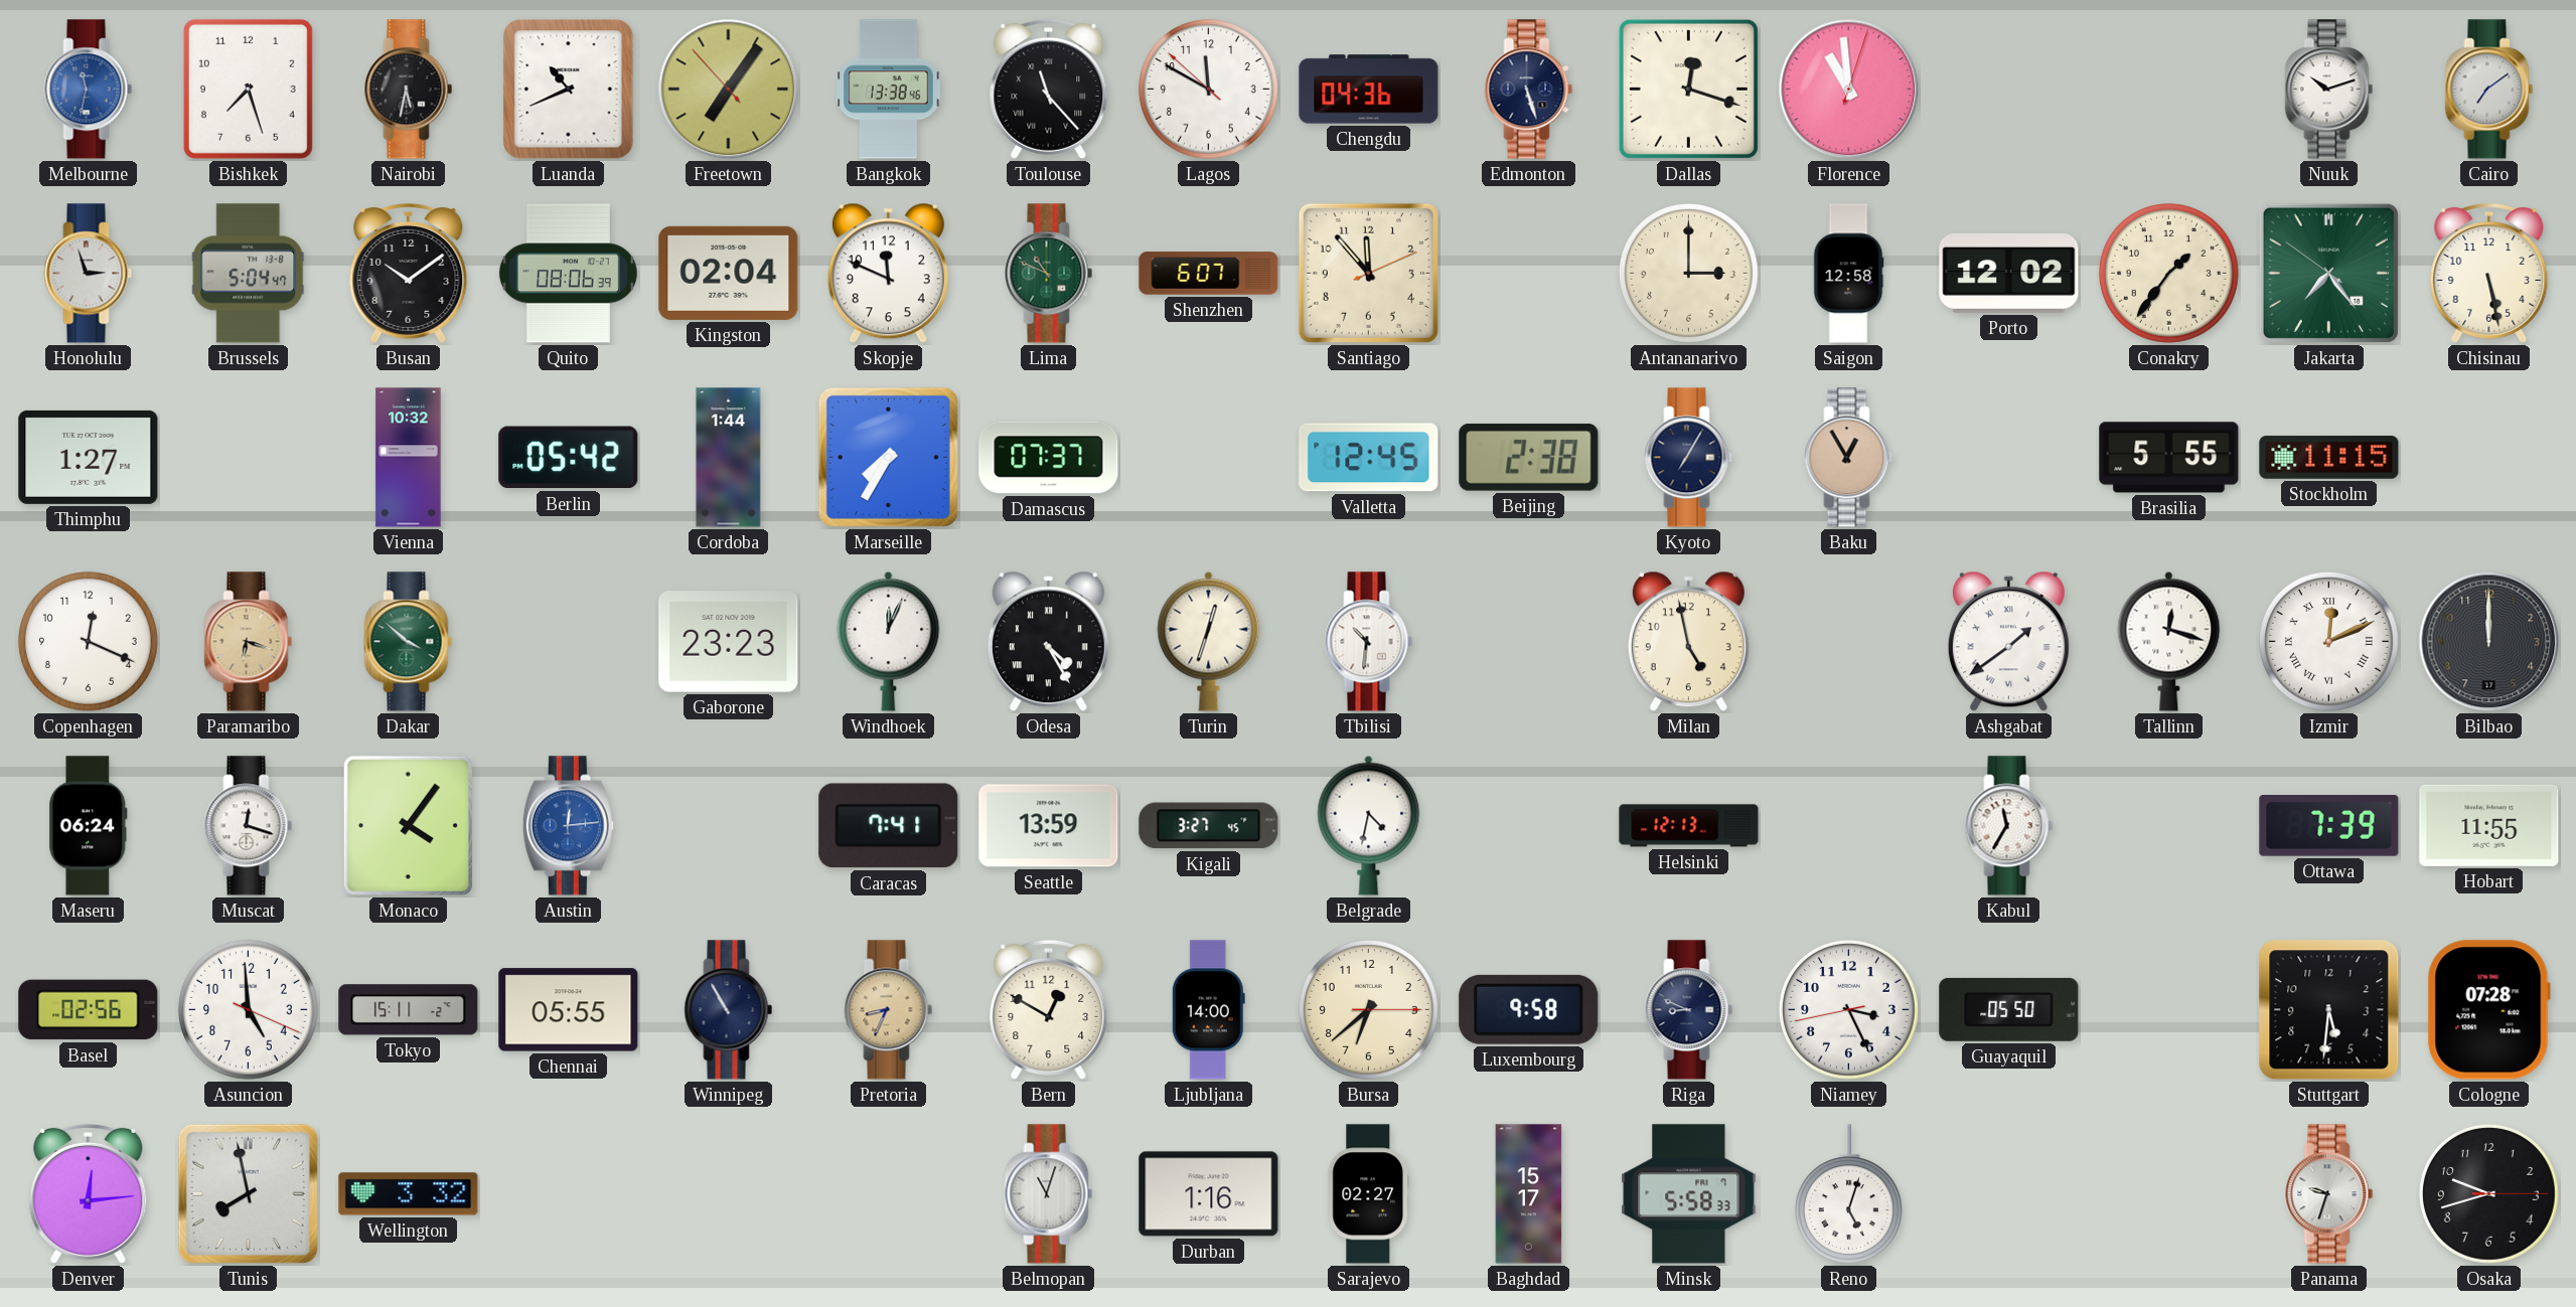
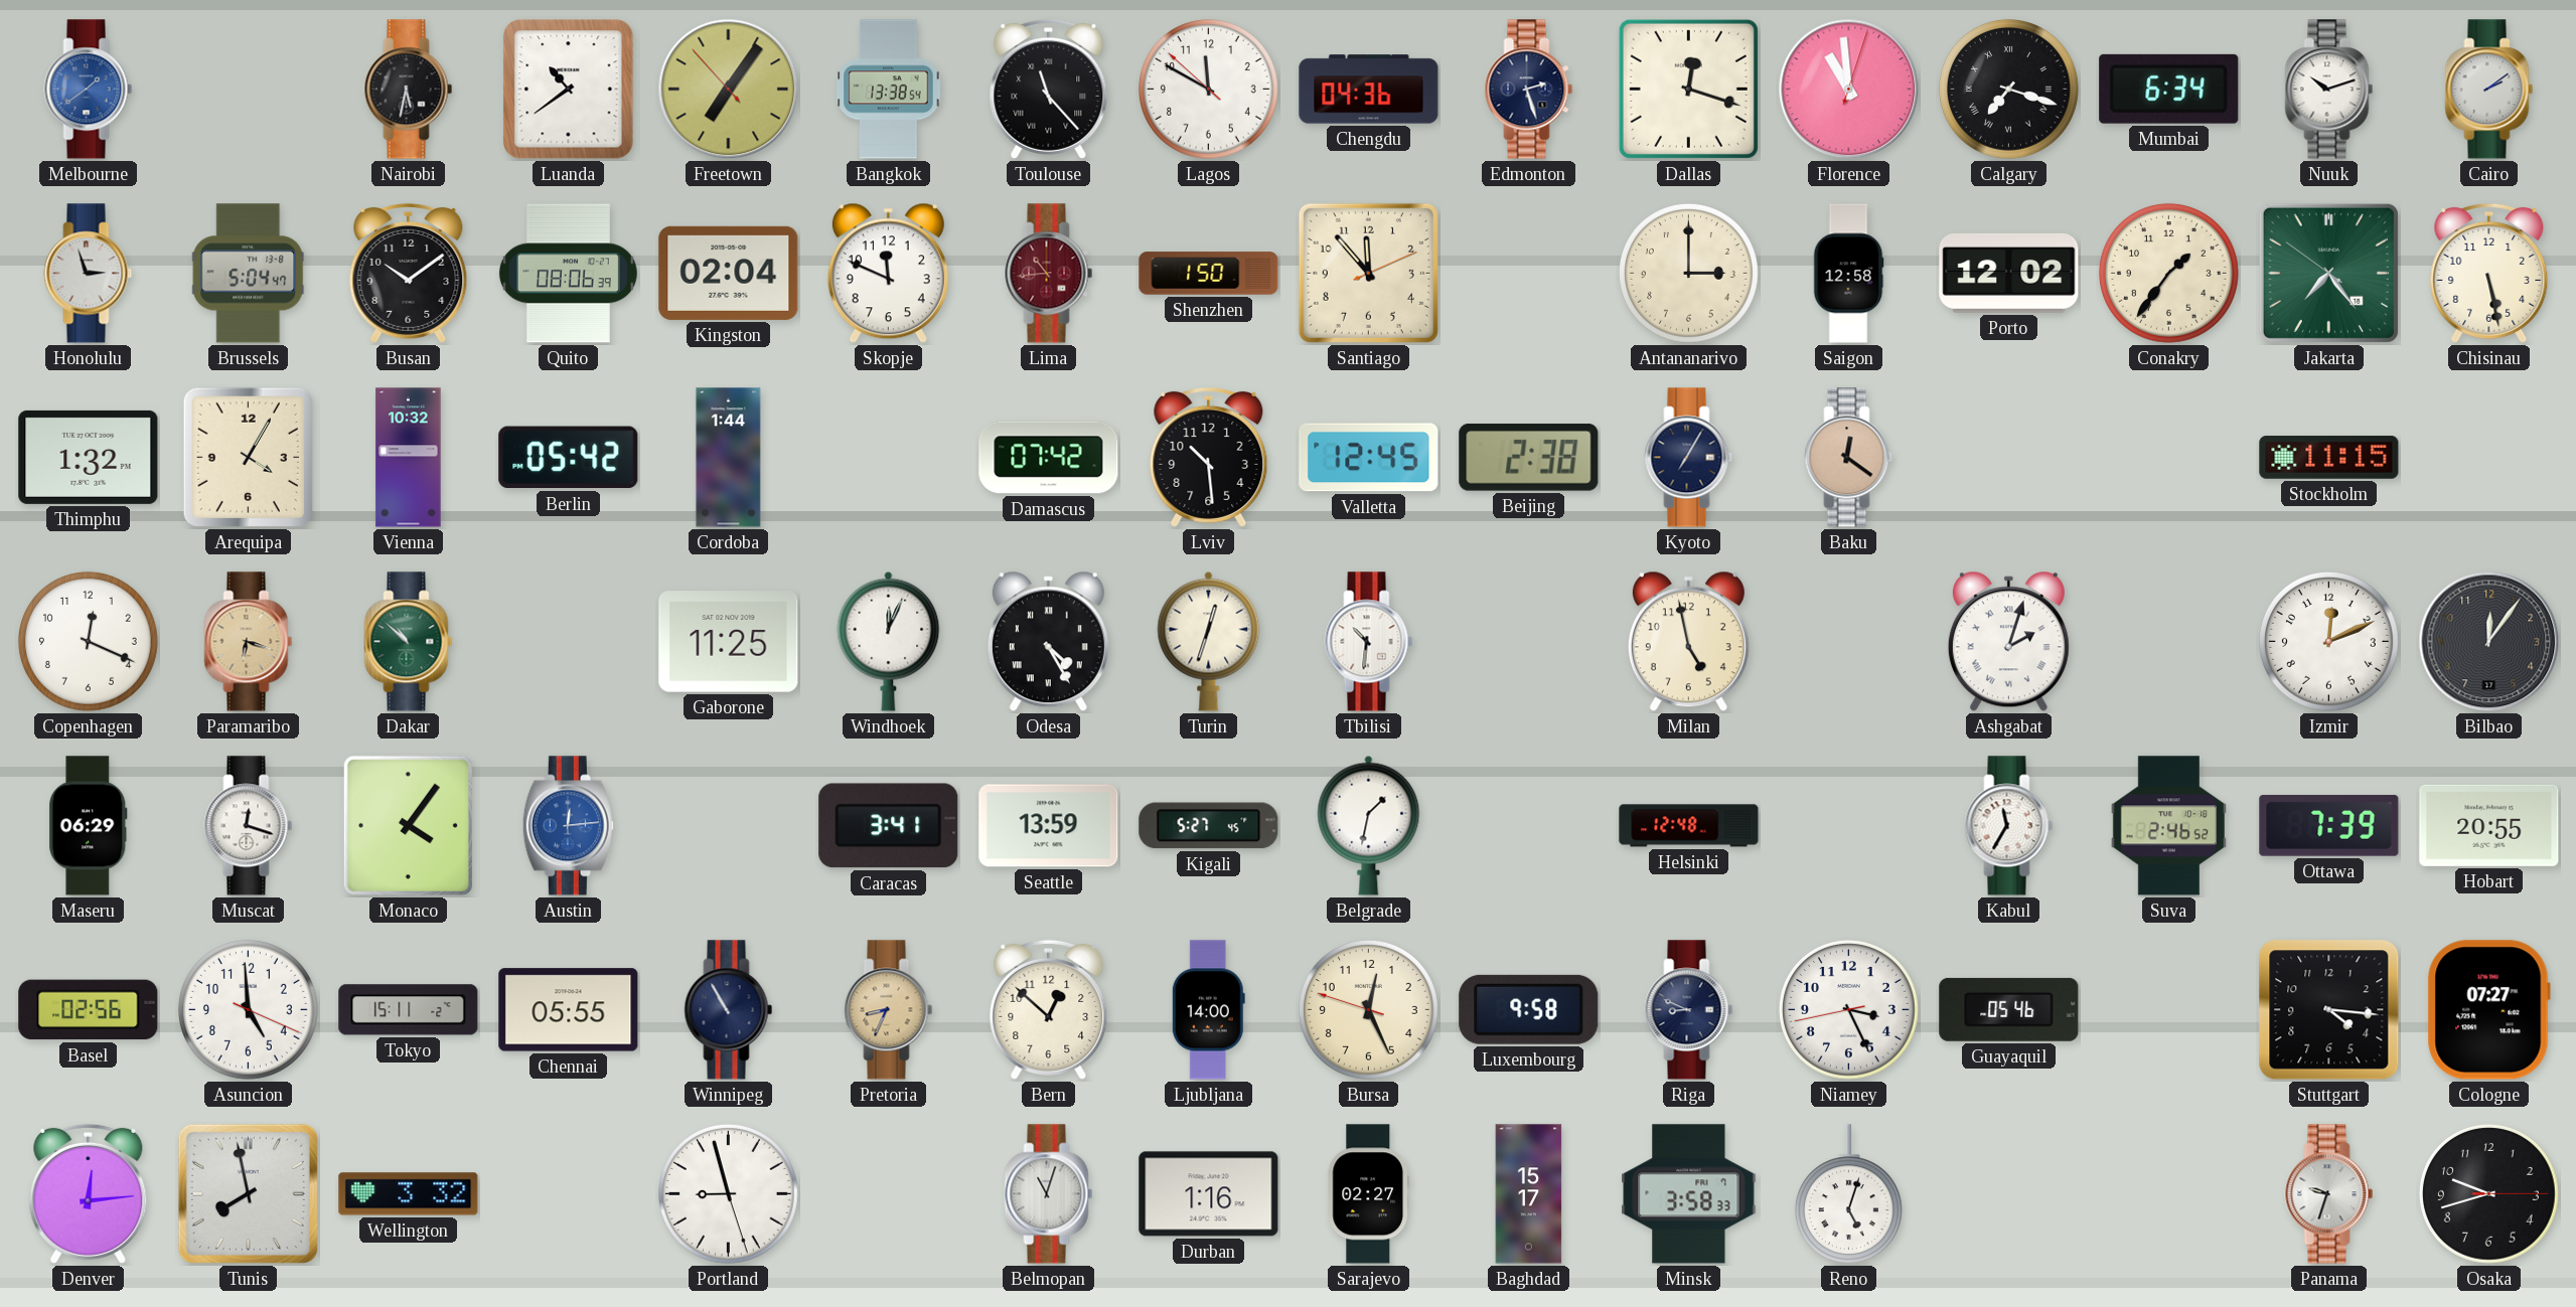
Melbourne: 11:32 -> 1:39 (89, 90)
Bishkek: 7:27 -> none (248, 89)
Luanda: 10:41 -> 10:39 (569, 90)
Bangkok: 13:38:46 -> 13:38:54 (889, 90)
Edmonton: 5:27 -> 2:27 (1529, 90)
Calgary: none -> 7:18 (2008, 89)
Mumbai: none -> 6:34 (2169, 89)
Cairo: 7:09 -> 2:09 (2489, 90)
Lima: 10:49 -> 10:44 (1049, 274)
Lima dial: green -> burgundy (1049, 274)
Shenzhen: 6:07 -> 1:50 (1209, 274)
Thimphu: 1:27 -> 1:32 (89, 457)
Arequipa: none -> 4:05 (248, 457)
Marseille: 7:35 -> none (888, 457)
Damascus: 07:37 -> 07:42 (1049, 458)
Lviv: none -> 10:29 (1209, 457)
Baku: 12:55 -> 12:21 (1849, 458)
Brasilia: 5:55 -> none (2169, 458)
Dakar: 3:52 -> 10:52 (409, 642)
Gaborone: 23:23 -> 11:25 (729, 642)
Ashgabat: 1:39 -> 2:03 (2008, 642)
Tallinn: 12:18 -> none (2169, 641)
Izmir numerals: Roman -> Arabic (2328, 641)
Bilbao: 12:00 -> 12:06 (2489, 642)
Maseru: 06:24 -> 06:29 (89, 826)
Caracas: 7:41 -> 3:41 (889, 826)
Kigali: 3:27 -> 5:27 (1209, 826)
Belgrade: 4:32 -> 1:32 (1369, 825)
Helsinki: 12:13 -> 12:48 (1689, 826)
Suva: none -> 2:46 (2168, 826)
Hobart: 11:55 -> 20:55 (2489, 825)
Bern: 12:50 -> 12:52 (1049, 1009)
Bursa: 6:38 -> 12:25 (1368, 1009)
Guayaquil: 05:50 -> 05:46 (2009, 1009)
Stuttgart: 5:31 -> 4:16 (2329, 1010)
Cologne: 07:28 -> 07:27 (2488, 1010)
Portland: none -> 8:57 (728, 1193)
Minsk: 5:58 -> 3:58 (1689, 1194)
